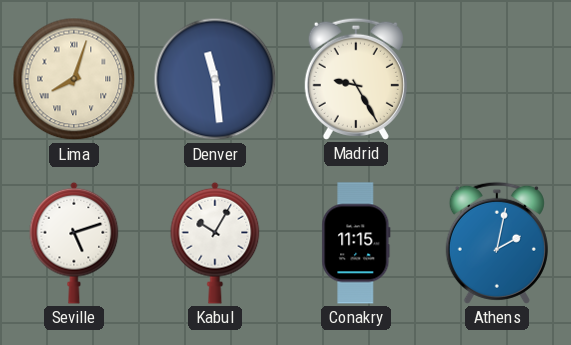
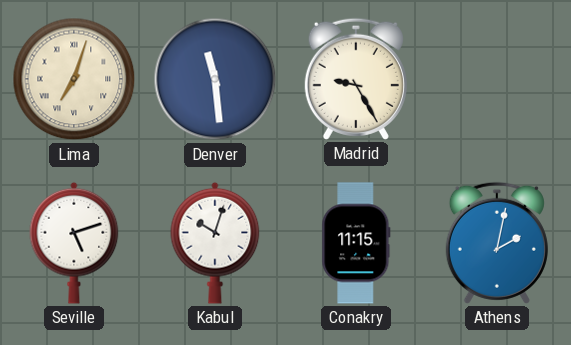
Lima: 8:03 -> 7:03 (74, 79)
Kabul: 10:05 -> 10:03 (215, 243)
